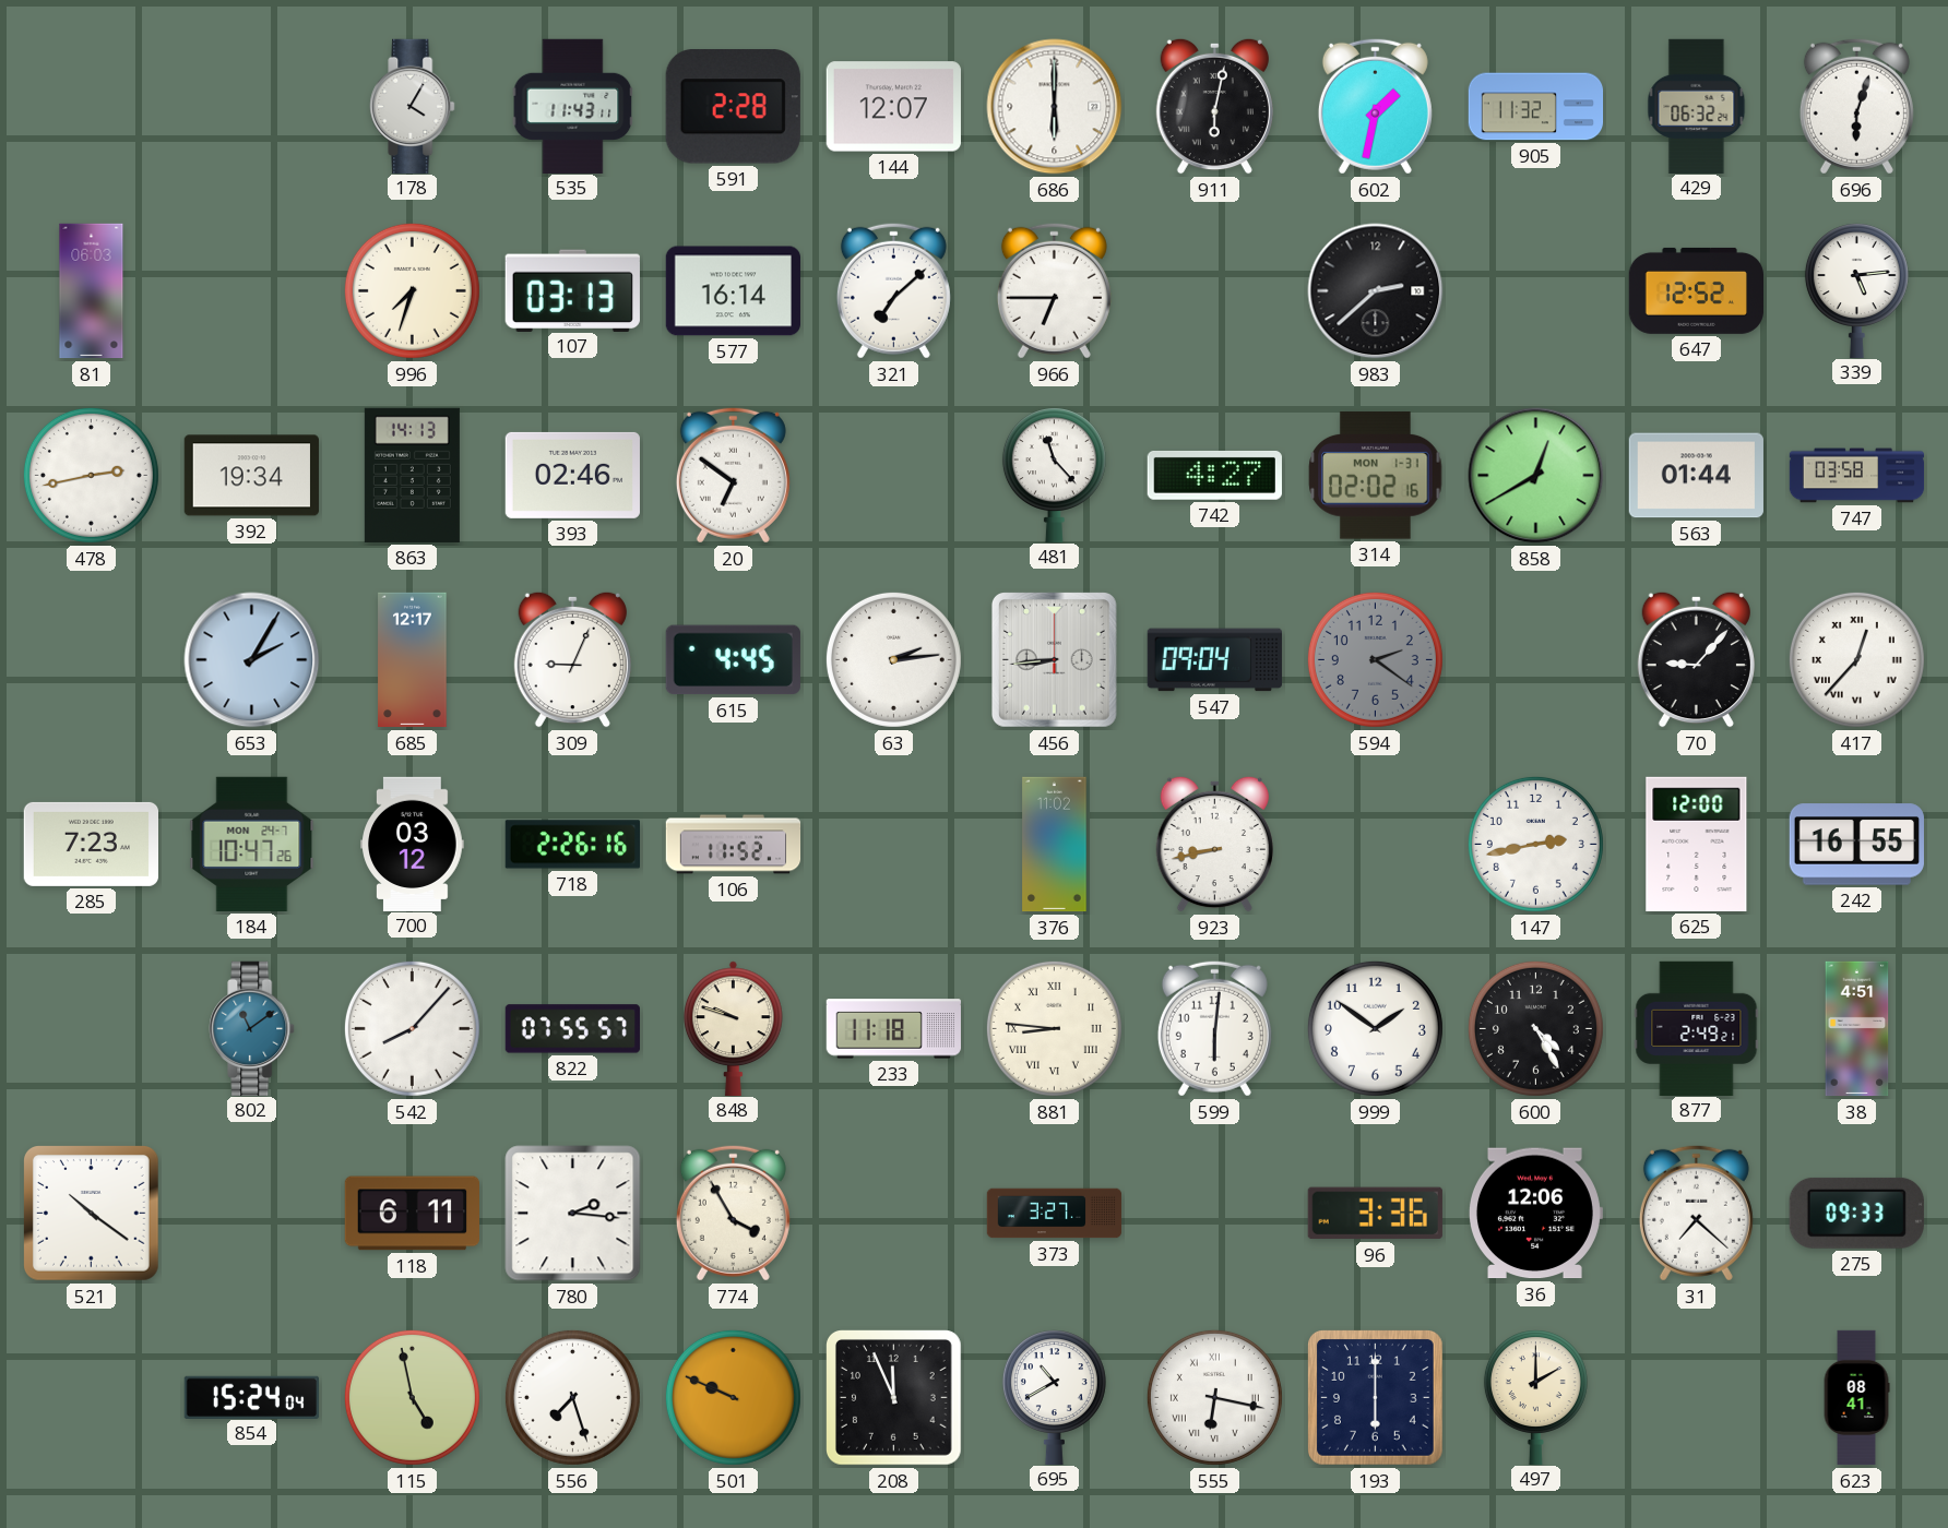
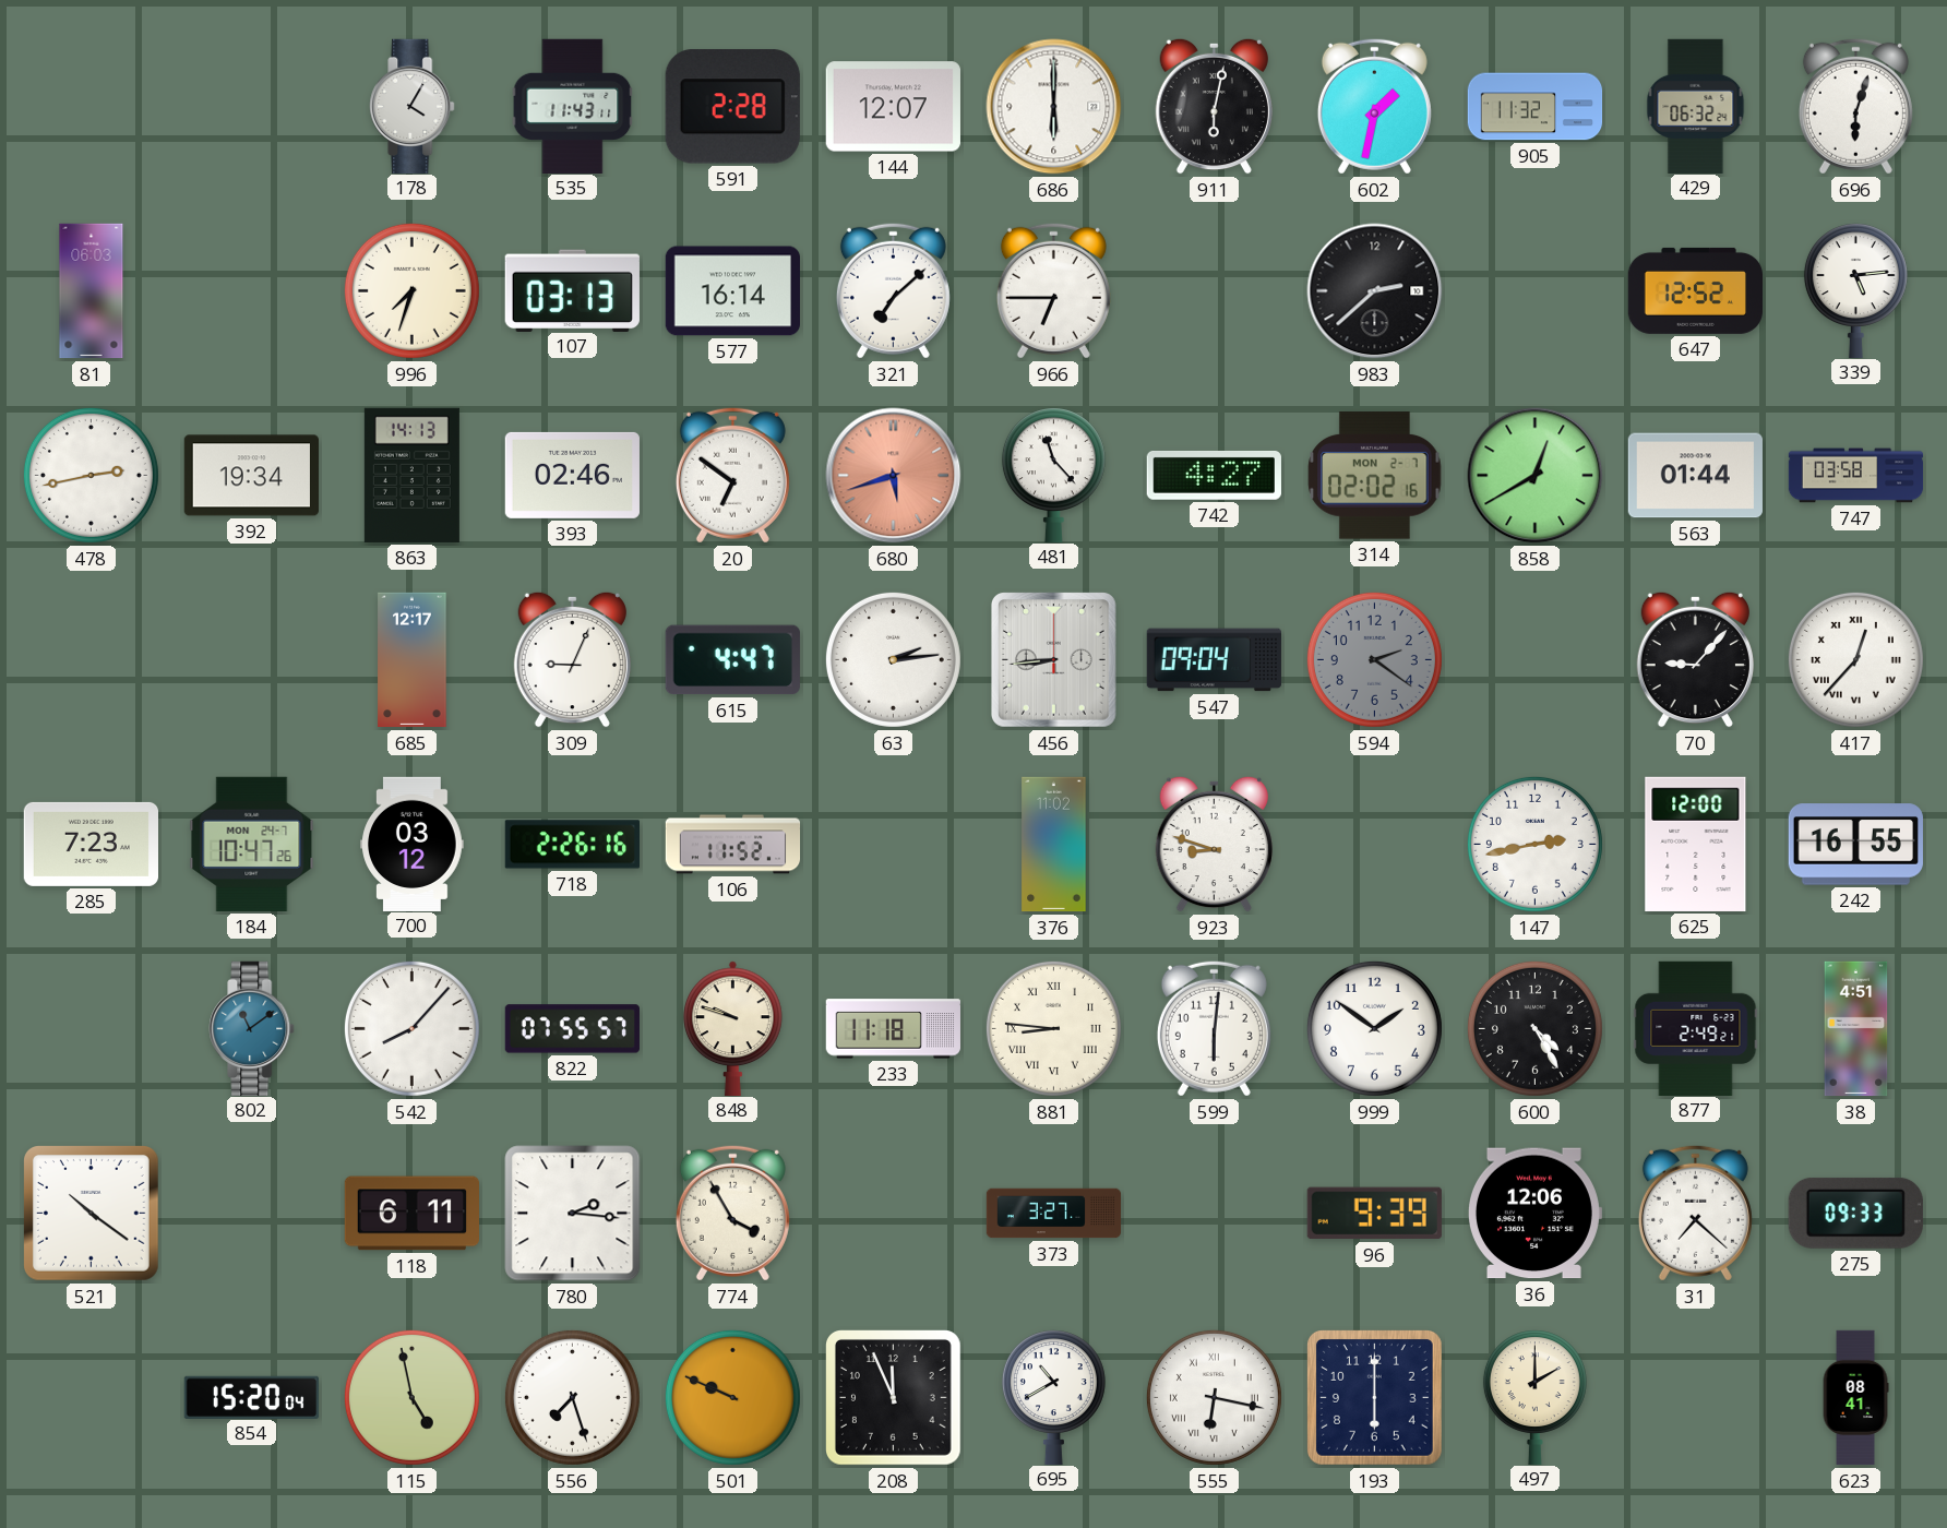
680: none -> 5:42 (894, 476)
314 date: MON 1-31 -> MON 2-7 (1375, 476)
653: 2:05 -> none (252, 660)
615: 4:45 -> 4:47 (732, 660)
923: 8:43 -> 8:48 (1214, 844)
96: 3:36 -> 9:39 (1374, 1214)
854: 15:24 -> 15:20 (251, 1397)
